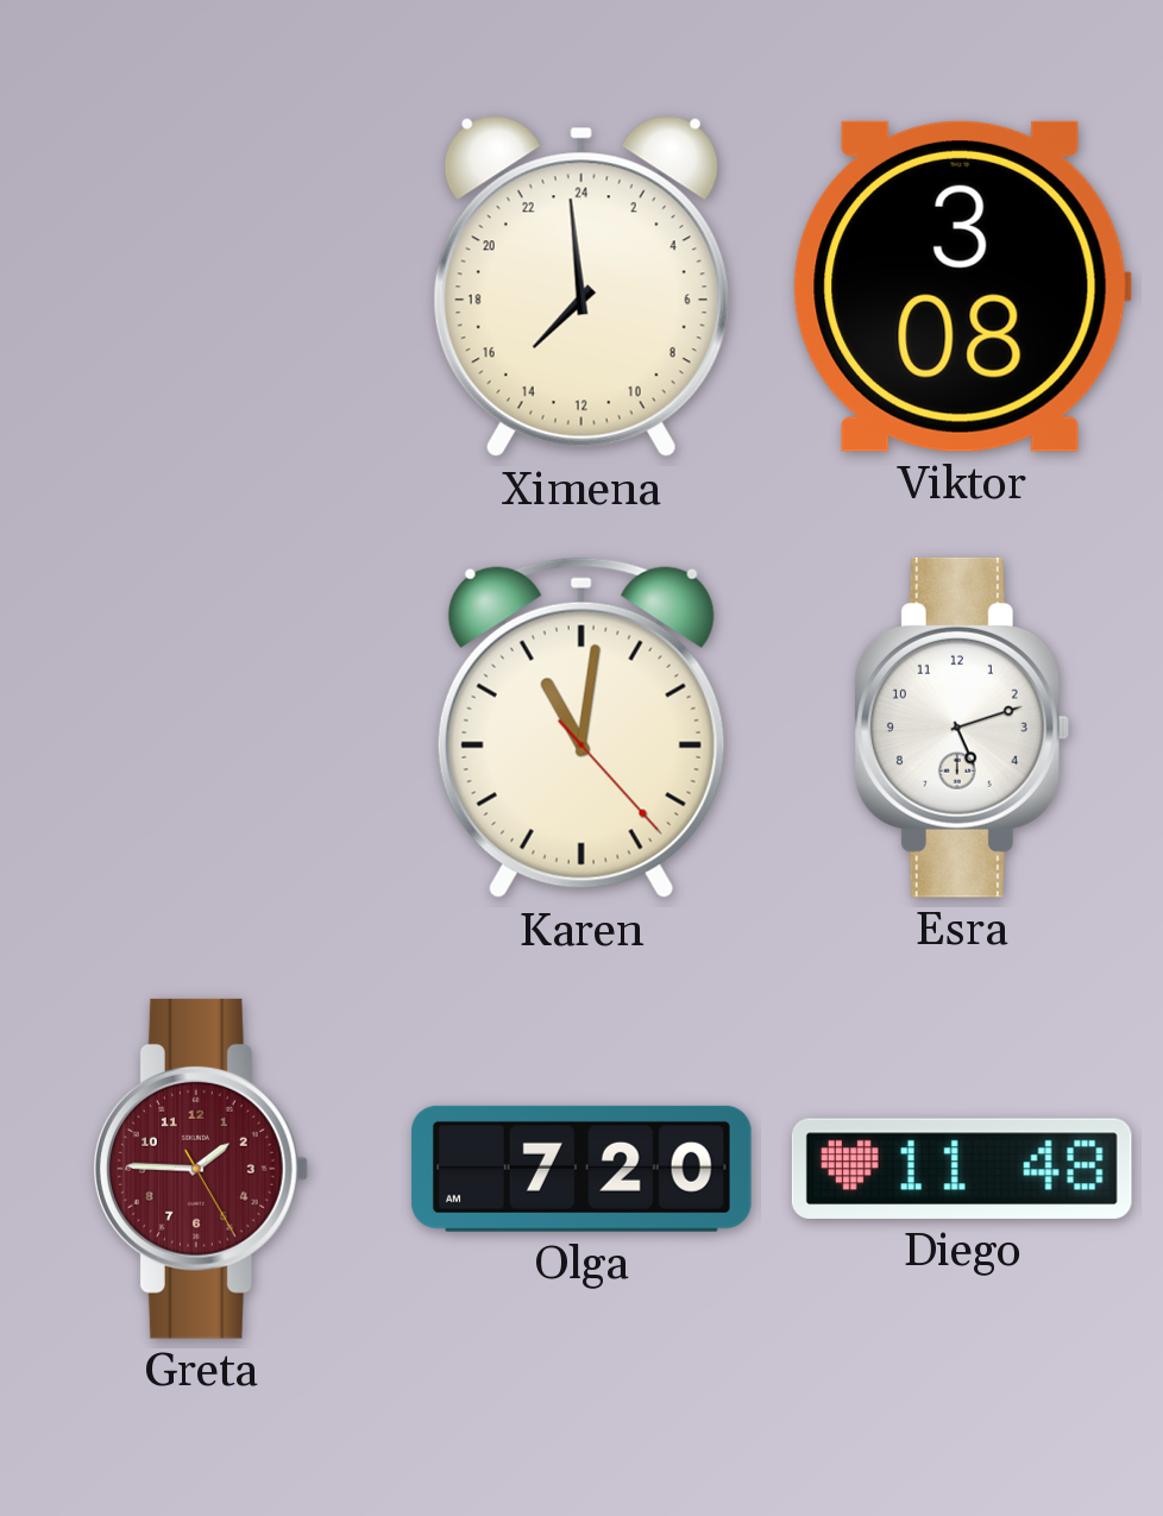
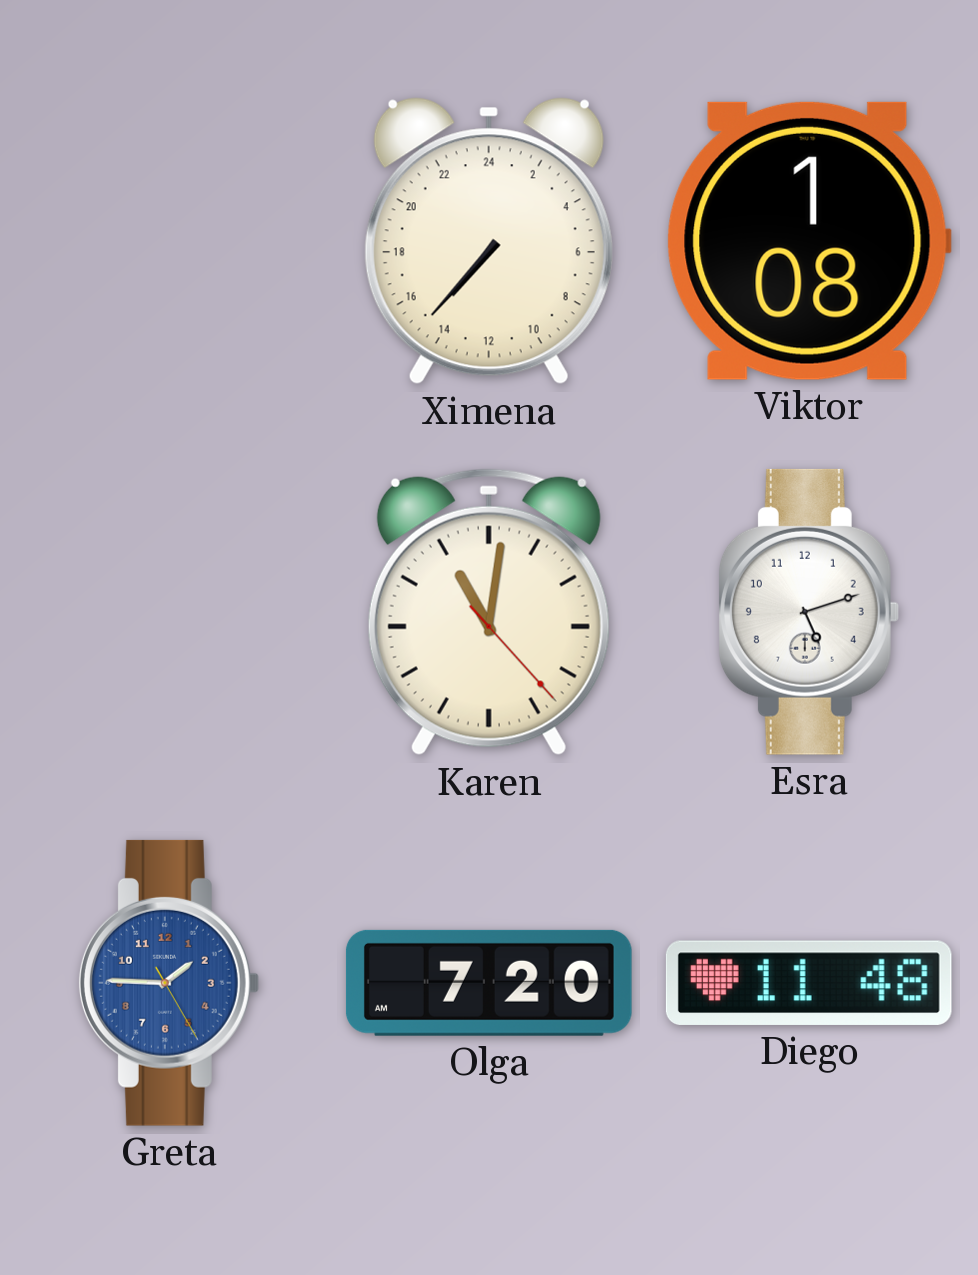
Ximena: 14:59 -> 14:37 (489, 241)
Viktor: 3:08 -> 1:08 (809, 241)
Greta dial: burgundy -> blue (168, 983)
